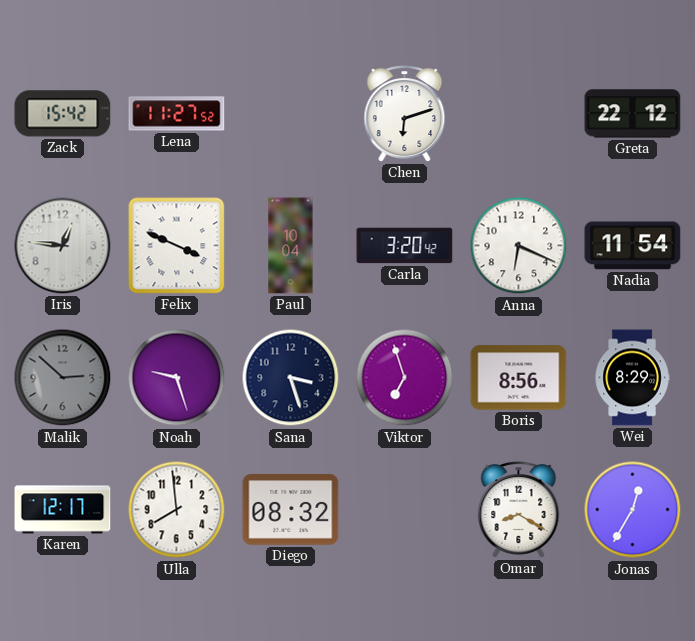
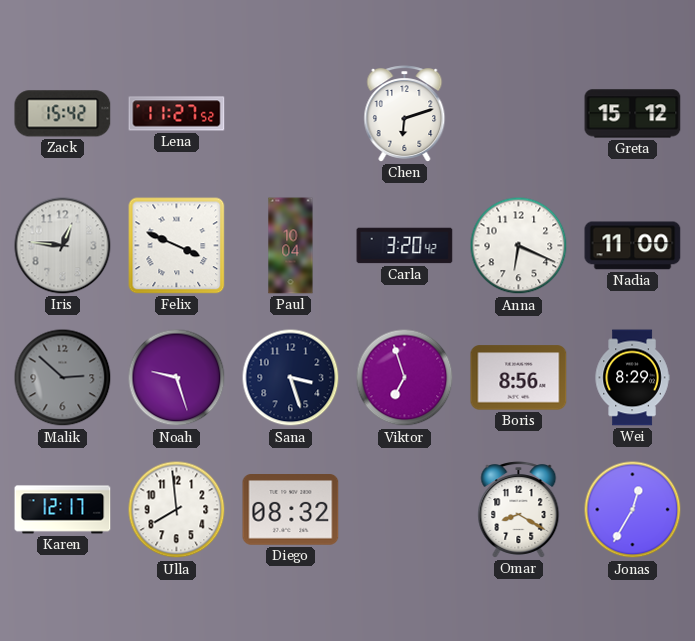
Greta: 22:12 -> 15:12 (633, 114)
Nadia: 11:54 -> 11:00 (633, 246)
